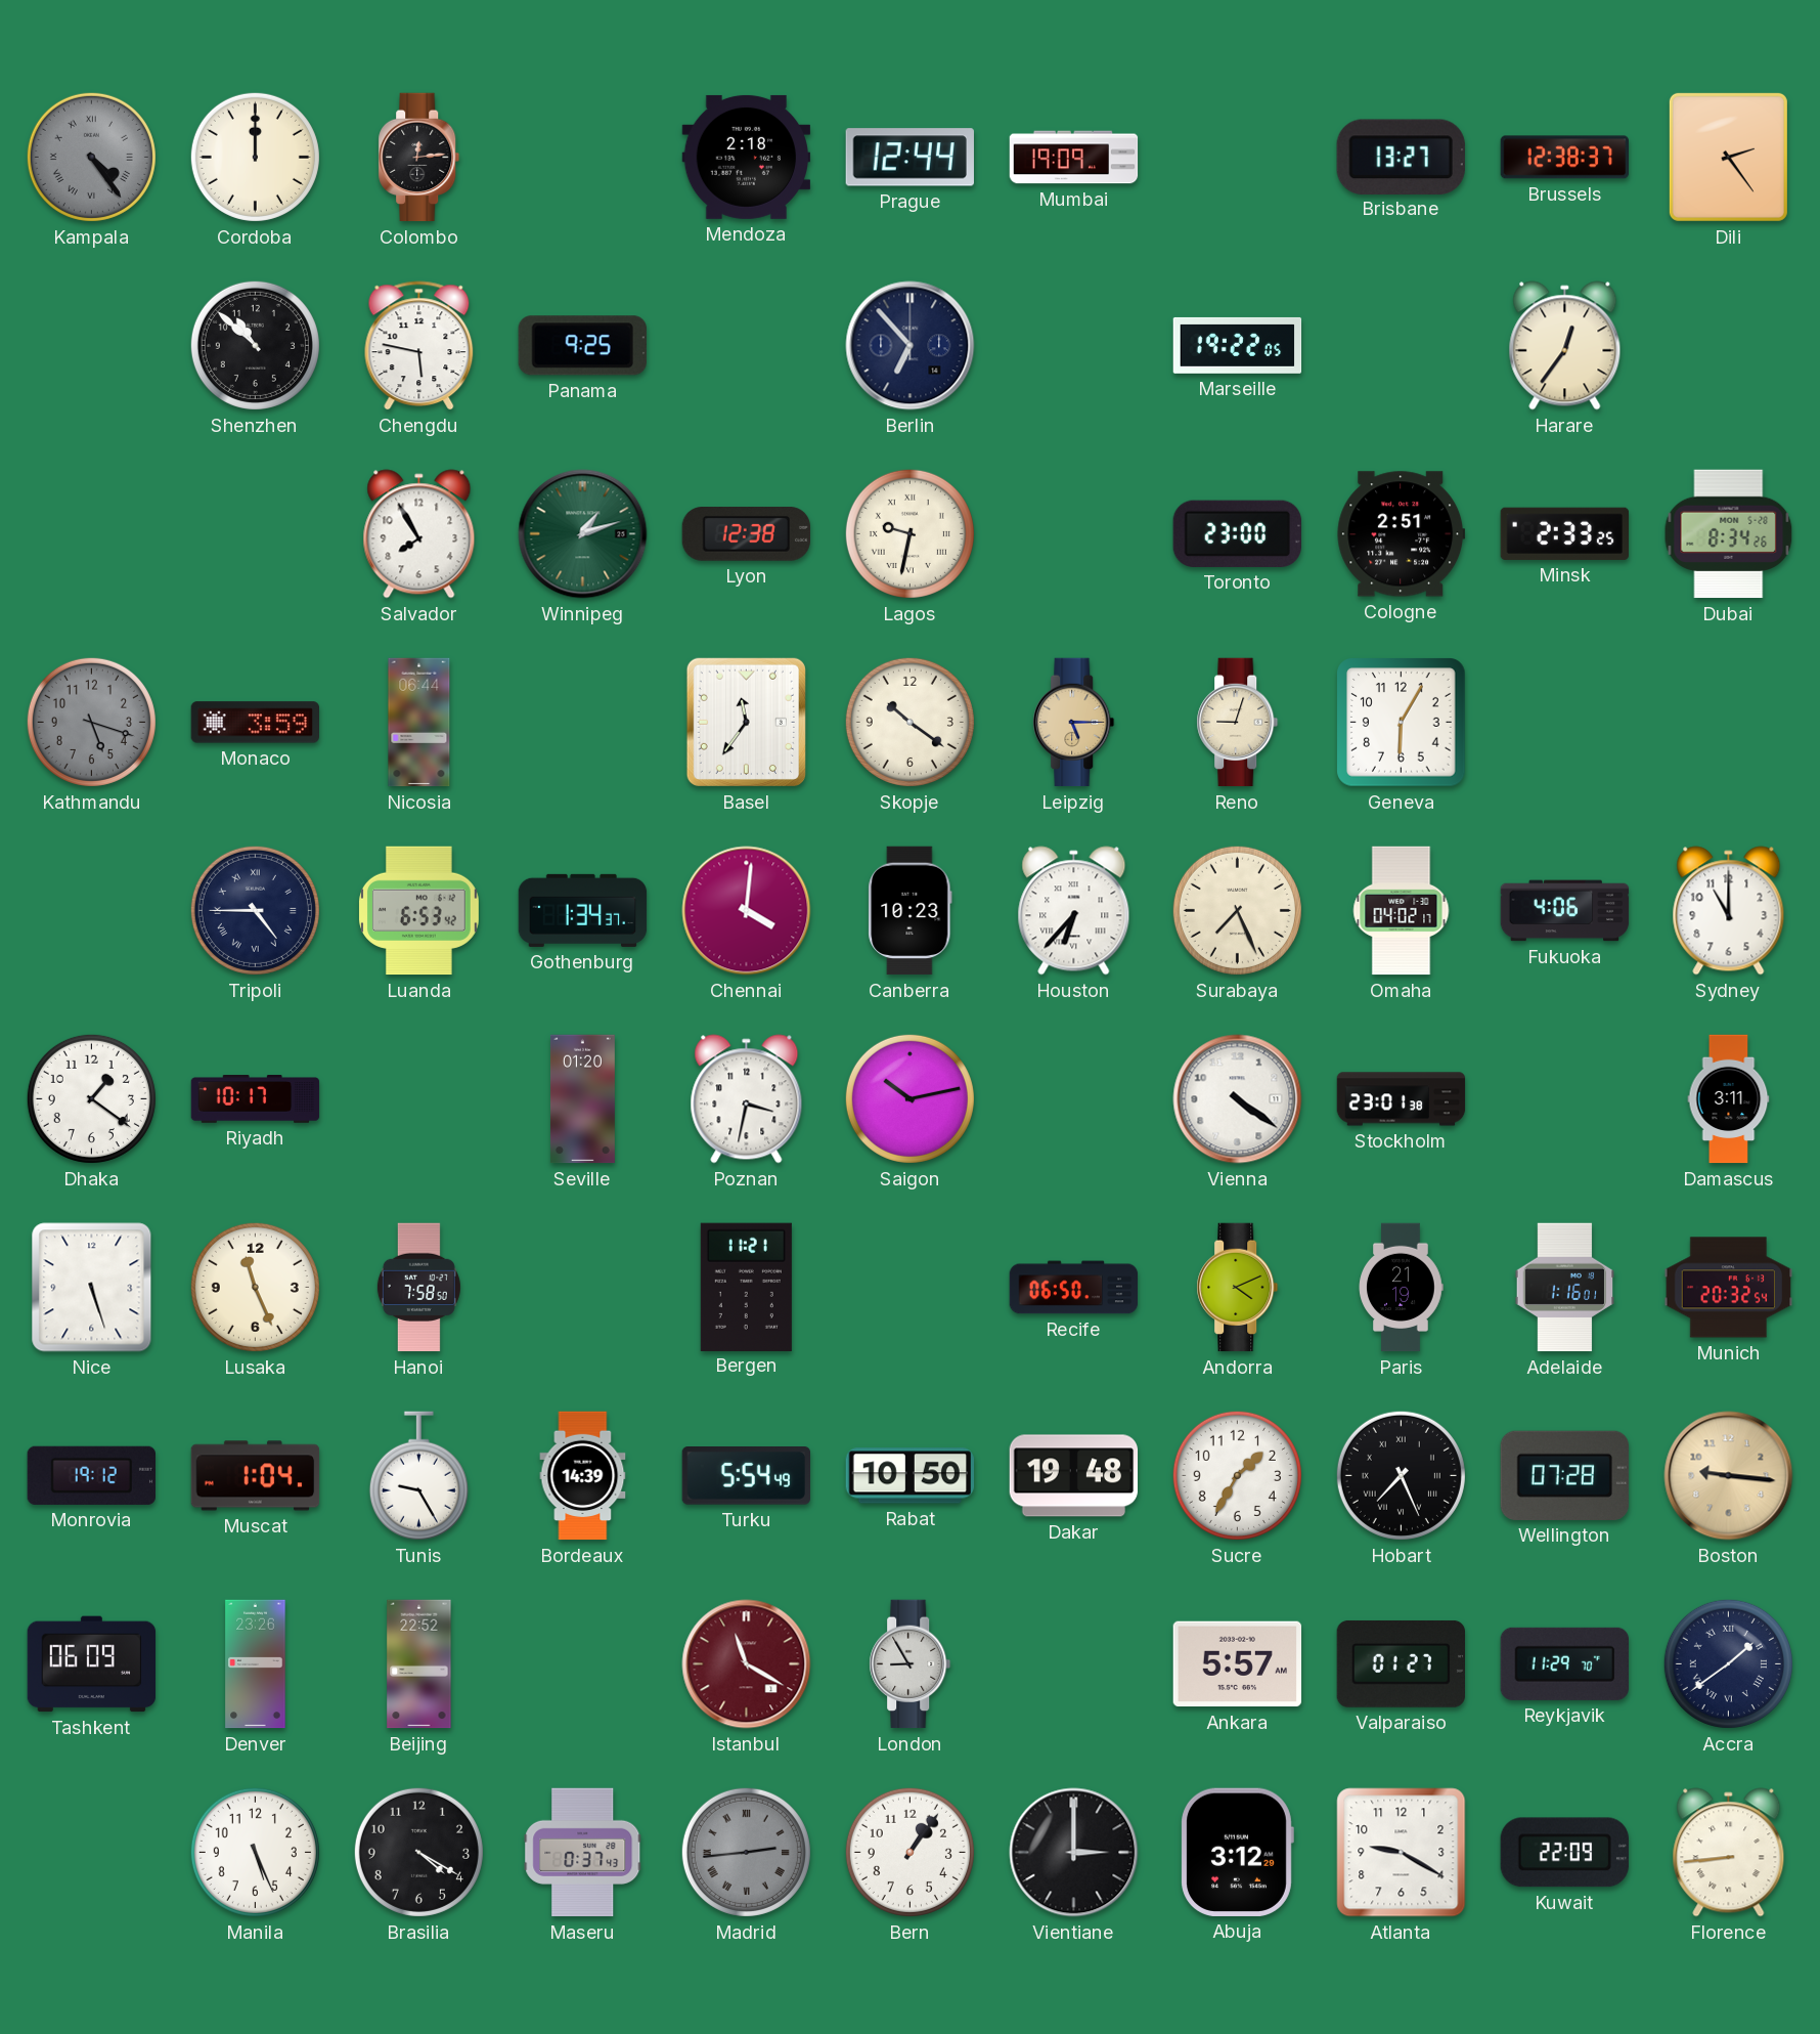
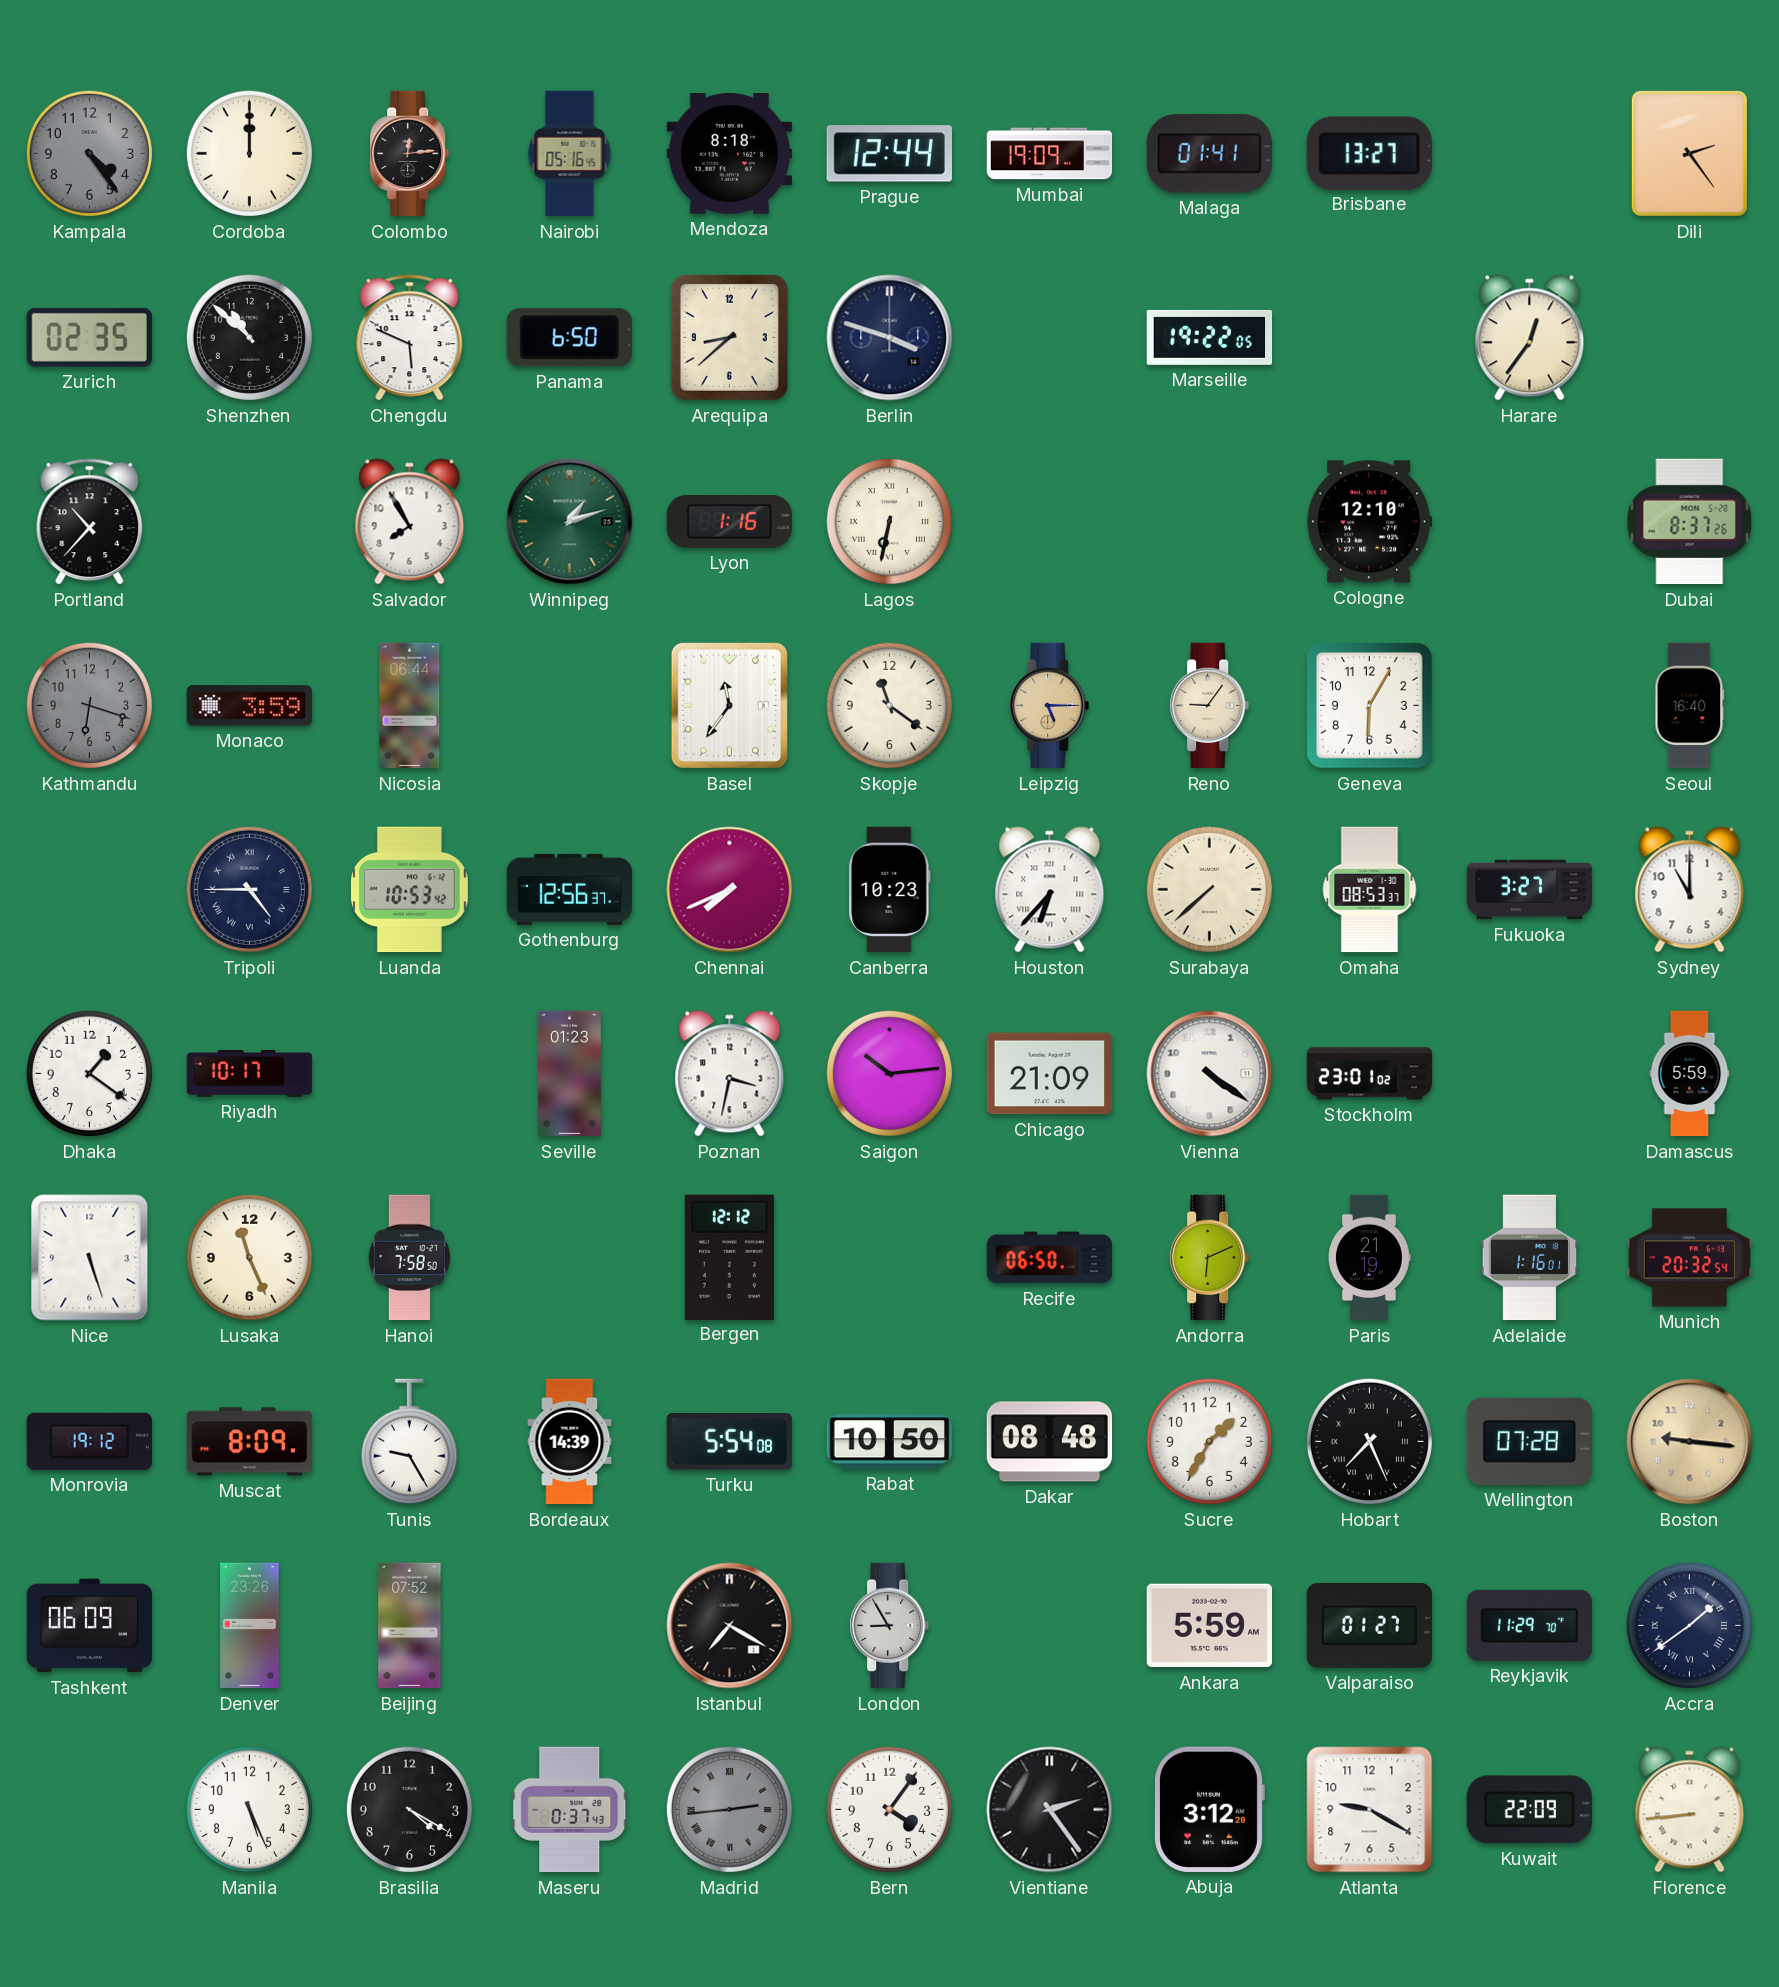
Kampala numerals: Roman -> Arabic (89, 153)
Nairobi: none -> 05:16 (570, 154)
Mendoza: 2:18 -> 8:18 (730, 153)
Malaga: none -> 01:41 (1209, 154)
Brussels: 12:38 -> none (1564, 158)
Zurich: none -> 02:35 (89, 337)
Chengdu: 5:47 -> 5:49 (410, 338)
Panama: 9:25 -> 6:50 (569, 338)
Arequipa: none -> 8:38 (729, 337)
Berlin: 6:53 -> 3:48 (890, 338)
Portland: none -> 10:37 (90, 522)
Lyon: 12:38 -> 1:16 (729, 522)
Lagos: 9:32 -> 6:32 (889, 521)
Toronto: 23:00 -> none (1237, 533)
Cologne: 2:51 -> 12:10 (1370, 522)
Minsk: 2:33 -> none (1564, 533)
Dubai: 8:34 -> 8:37 (1690, 522)
Kathmandu: 5:18 -> 6:18 (89, 705)
Skopje: 10:21 -> 11:21 (889, 705)
Reno: 9:03 -> 9:06 (1210, 706)
Seoul: none -> 16:40 (1690, 706)
Luanda: 6:53 -> 10:53 (409, 890)
Gothenburg: 1:34 -> 12:56 (570, 889)
Chennai: 4:01 -> 7:41 (730, 890)
Surabaya: 7:26 -> 7:38 (1209, 889)
Omaha: 04:02 -> 08:53 (1370, 890)
Fukuoka: 4:06 -> 3:27 (1530, 890)
Seville: 01:20 -> 01:23 (569, 1074)
Saigon: 10:13 -> 10:14 (889, 1073)
Chicago: none -> 21:09 (1050, 1074)
Stockholm: 23:01:38 -> 23:01:02 (1370, 1074)
Damascus: 3:11 -> 5:59 (1690, 1074)
Bergen: 11:21 -> 12:12 (729, 1257)
Andorra: 4:11 -> 6:11 (1210, 1258)
Muscat: 1:04 -> 8:09 (250, 1442)
Turku: 5:54:49 -> 5:54:08 (729, 1442)
Dakar: 19:48 -> 08:48 (1050, 1442)
Beijing: 22:52 -> 07:52 (410, 1626)
Istanbul: 11:20 -> 7:20 (730, 1626)
Istanbul dial: burgundy -> black (730, 1626)
Ankara: 5:57 -> 5:59 (1210, 1626)
Bern: 1:06 -> 4:06 (889, 1809)
Vientiane: 3:00 -> 2:24 (1050, 1810)
